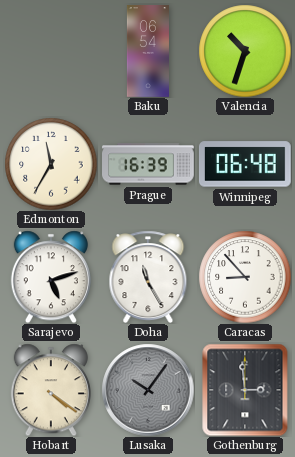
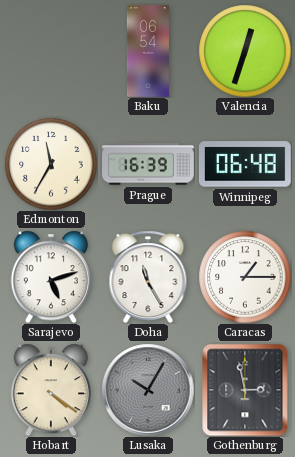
Valencia: 10:33 -> 12:33 (245, 51)
Caracas: 8:53 -> 1:15 (245, 277)
Lusaka: 10:06 -> 10:05 (148, 390)
Gothenburg: 2:59 -> 2:58 (245, 390)
